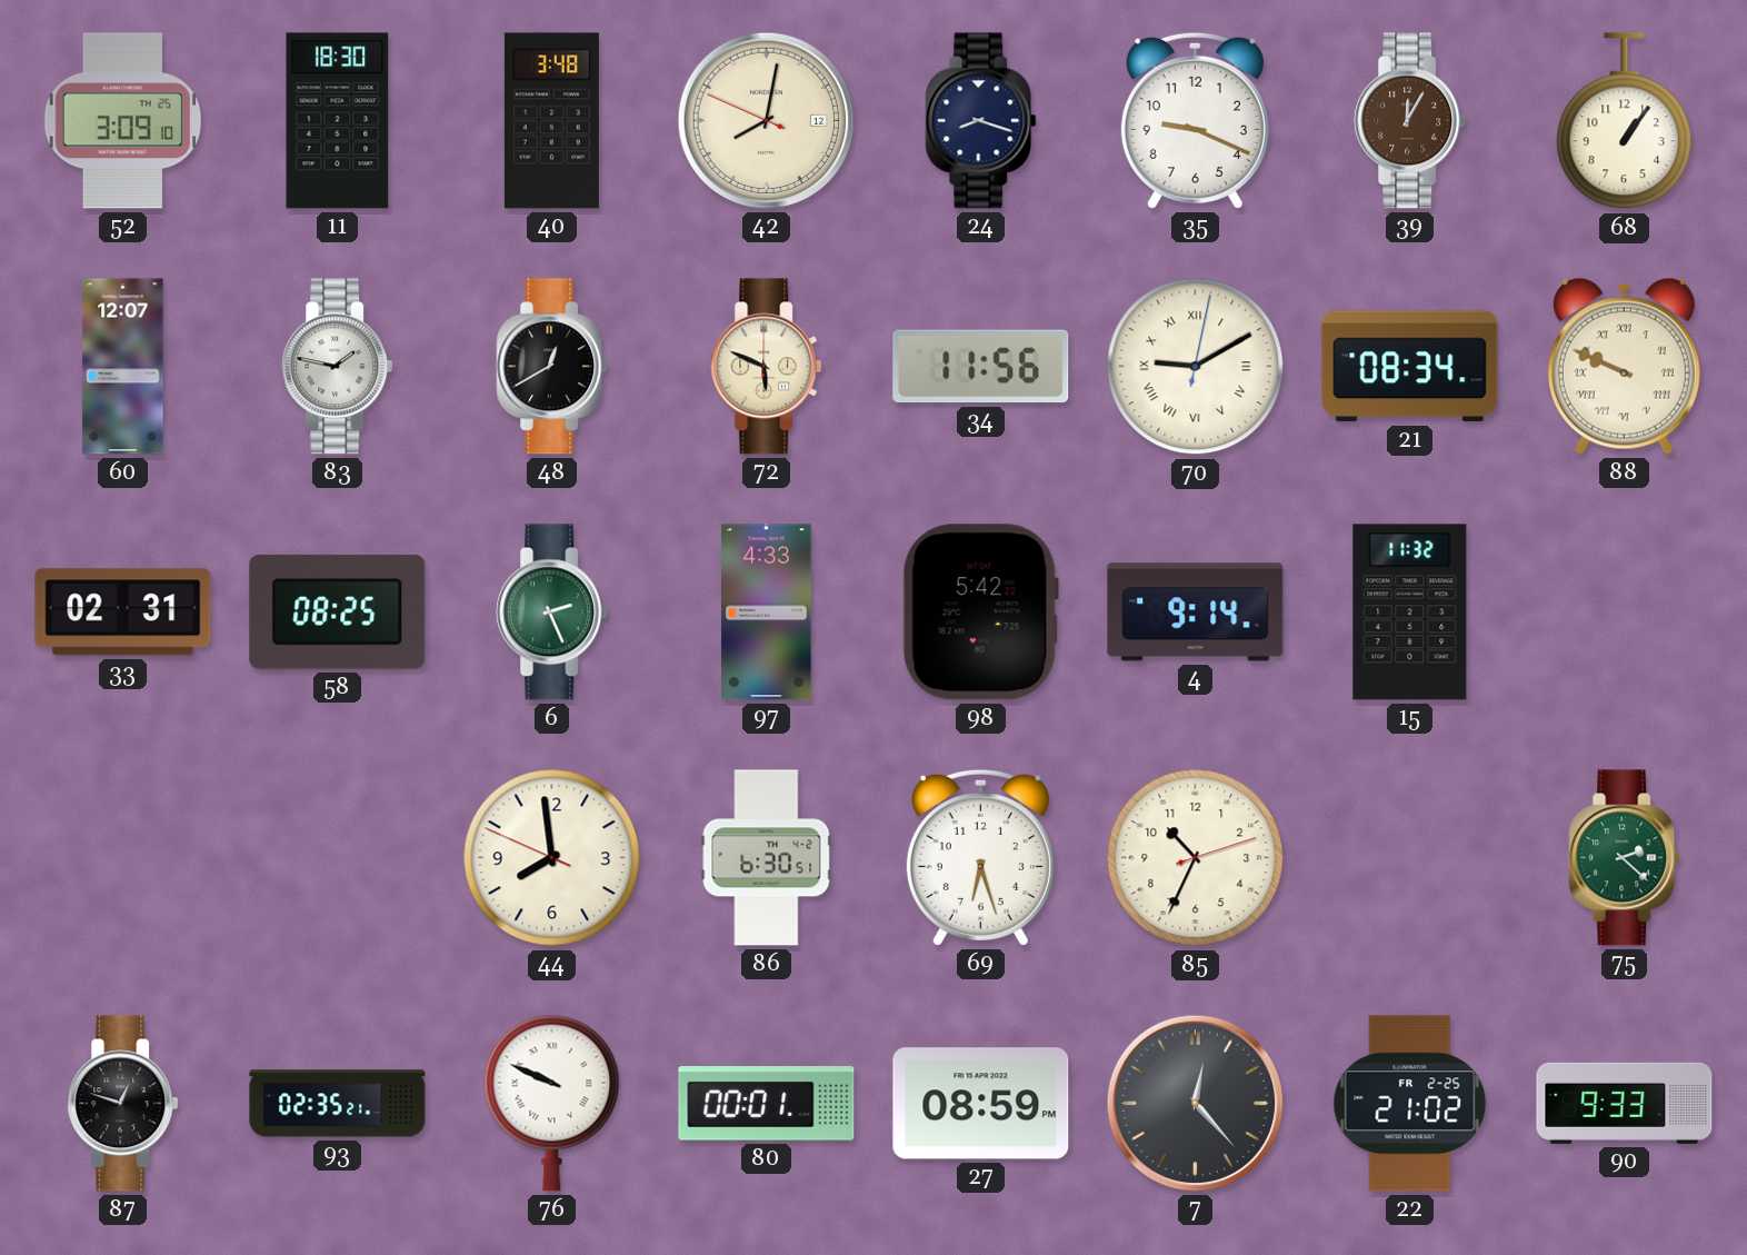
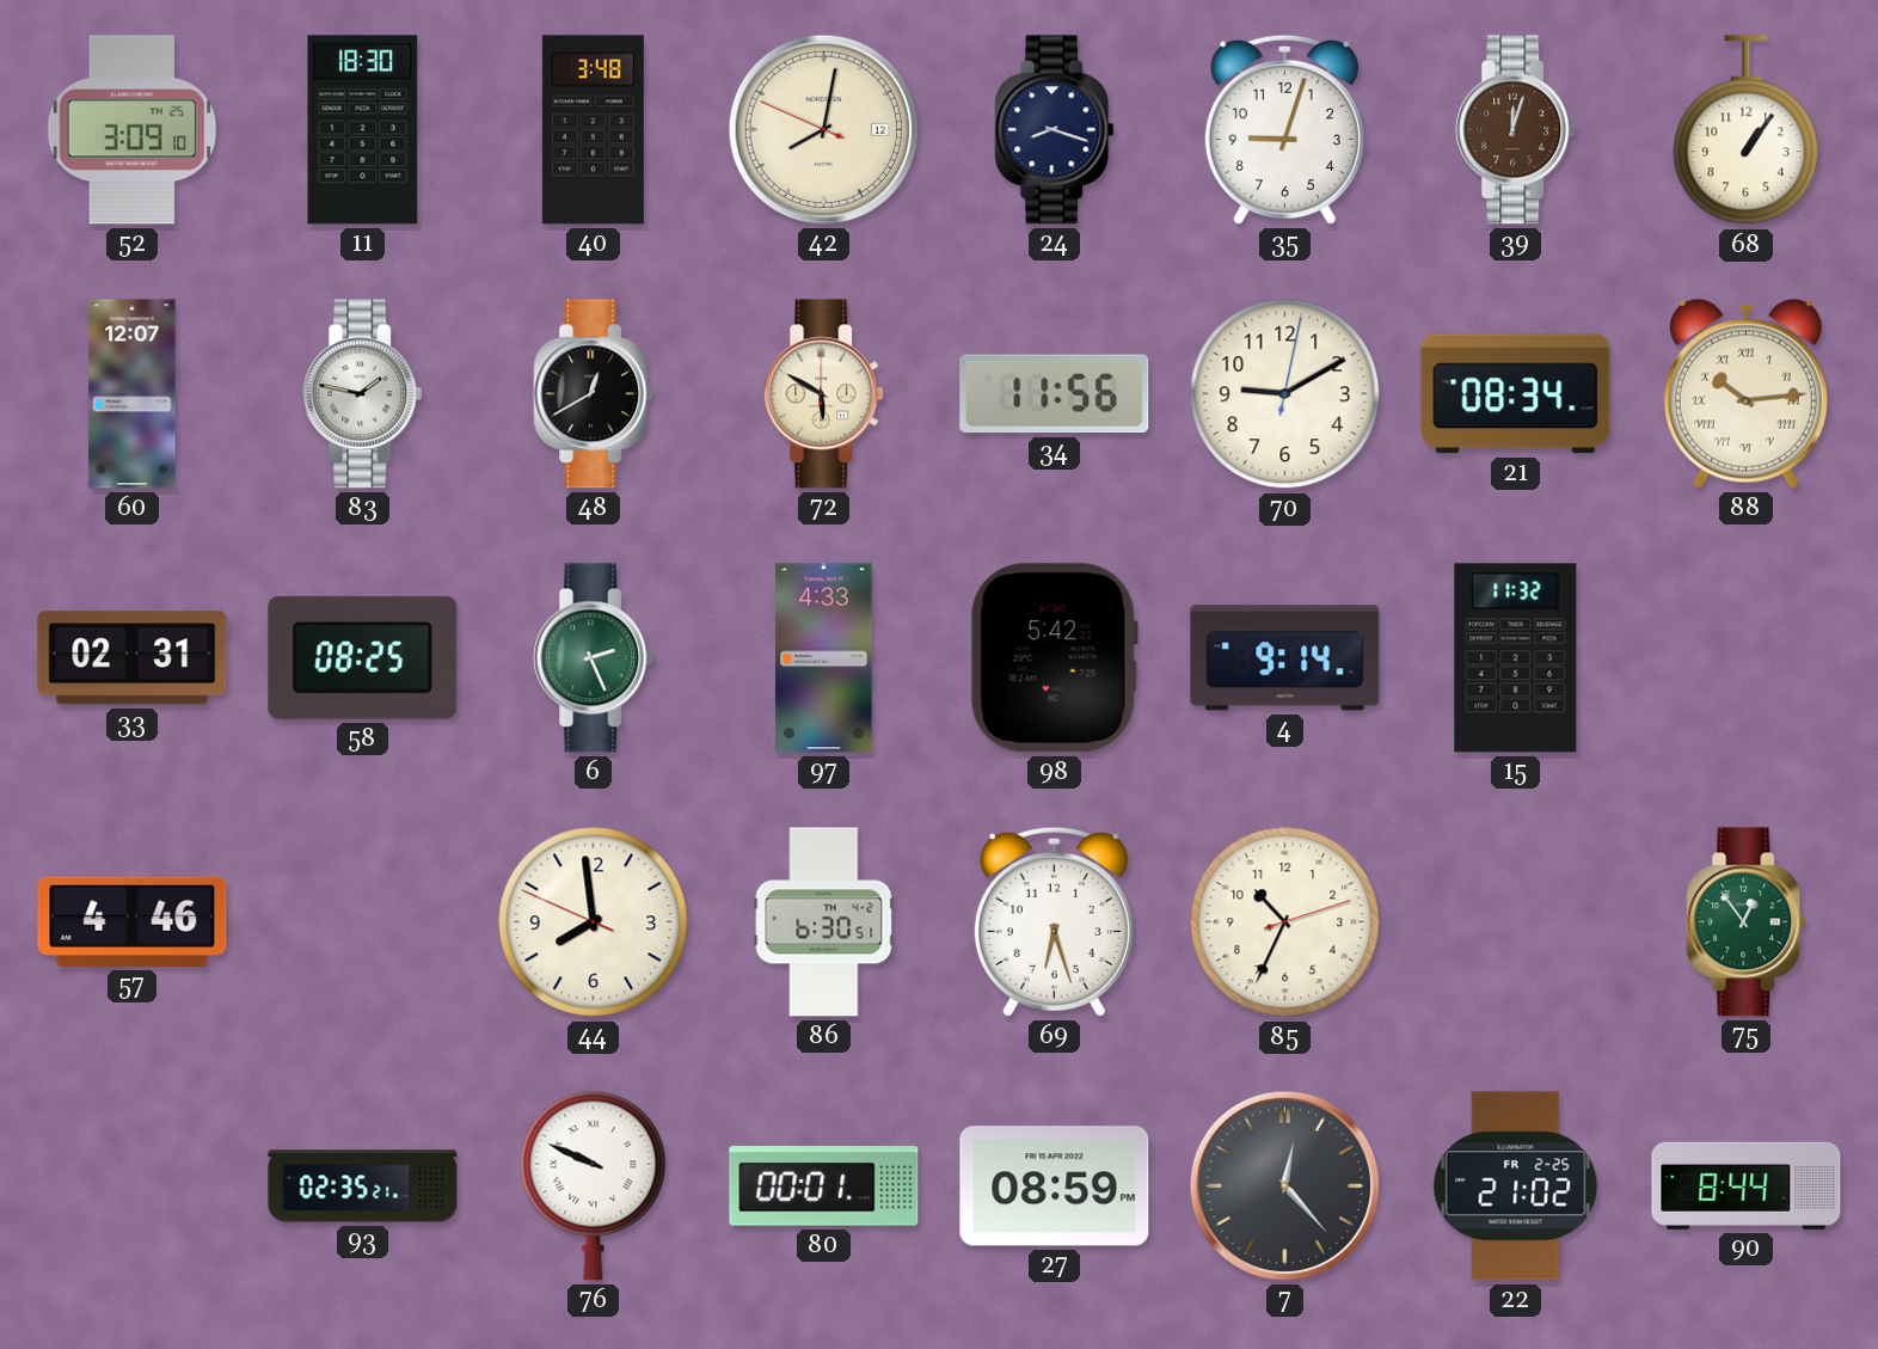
35: 9:19 -> 9:03 (1284, 129)
39: 12:05 -> 12:03 (1516, 130)
72: 5:49 -> 5:50 (824, 394)
70 numerals: Roman -> Arabic (1285, 394)
88: 9:49 -> 10:14 (1745, 393)
57: none -> 4:46 (133, 921)
75: 2:22 -> 12:54 (1747, 922)
87: 12:48 -> none (123, 1104)
90: 9:33 -> 8:44 (1747, 1185)
